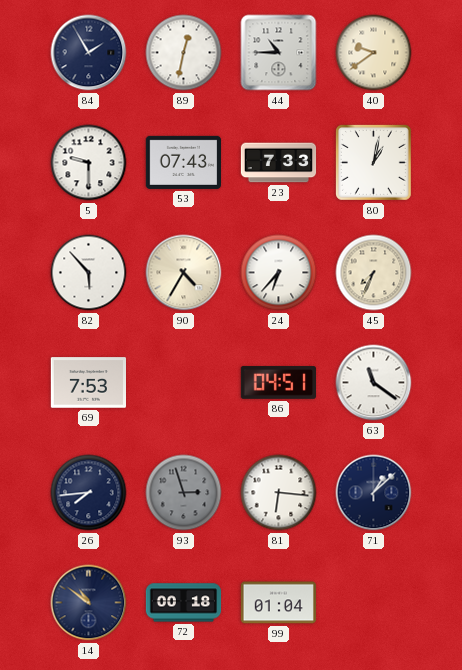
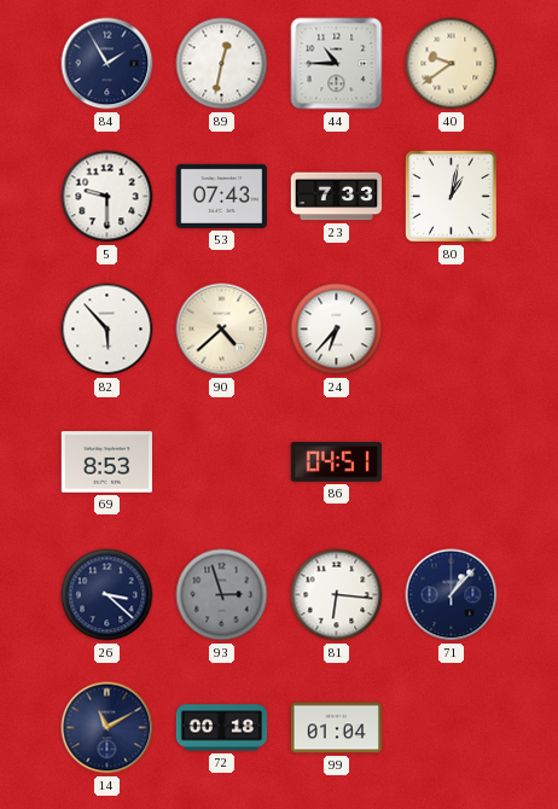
90: 4:35 -> 4:38 (222, 330)
45: 7:34 -> none (374, 273)
69: 7:53 -> 8:53 (106, 462)
63: 11:21 -> none (374, 383)
26: 7:44 -> 3:22 (107, 595)
71: 1:08 -> 1:07 (452, 595)
14: 10:51 -> 11:10 (107, 728)
